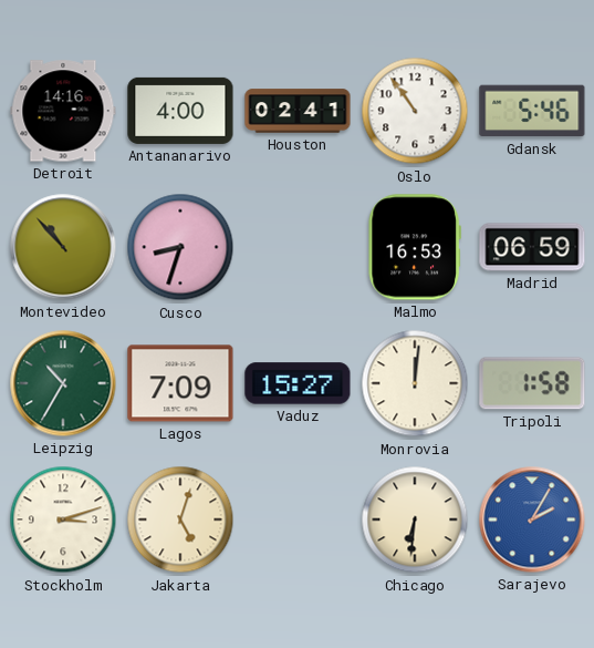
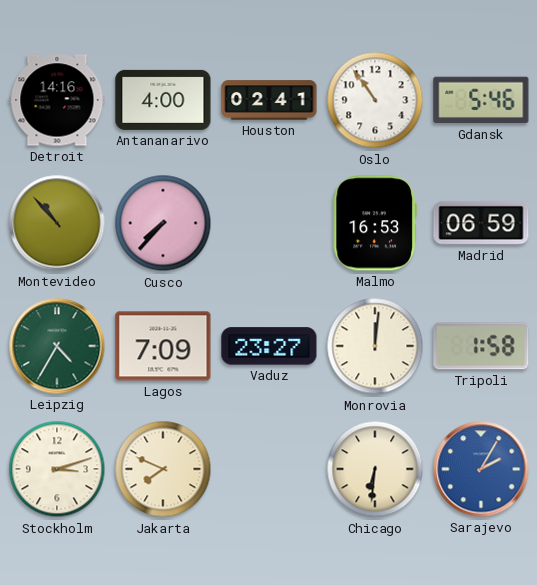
Cusco: 8:33 -> 7:37 (163, 223)
Leipzig: 10:35 -> 4:35 (57, 346)
Vaduz: 15:27 -> 23:27 (269, 346)
Jakarta: 5:03 -> 7:49 (163, 469)
